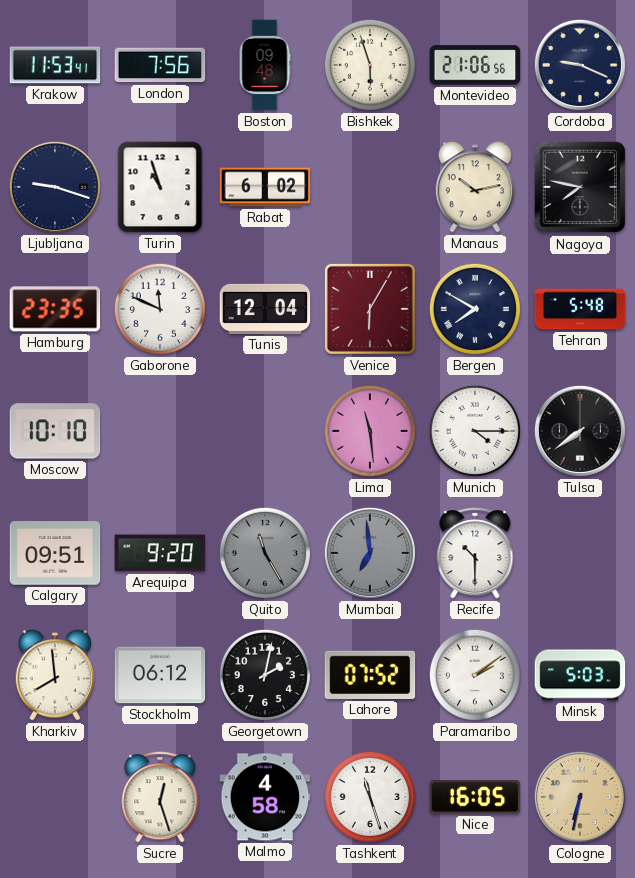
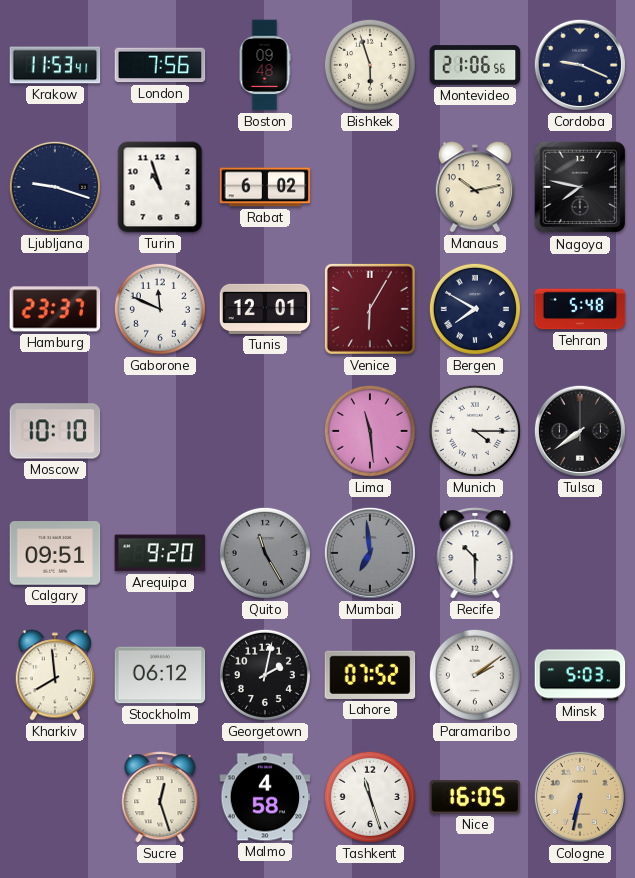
Hamburg: 23:35 -> 23:37 (55, 309)
Tunis: 12:04 -> 12:01 (265, 309)
